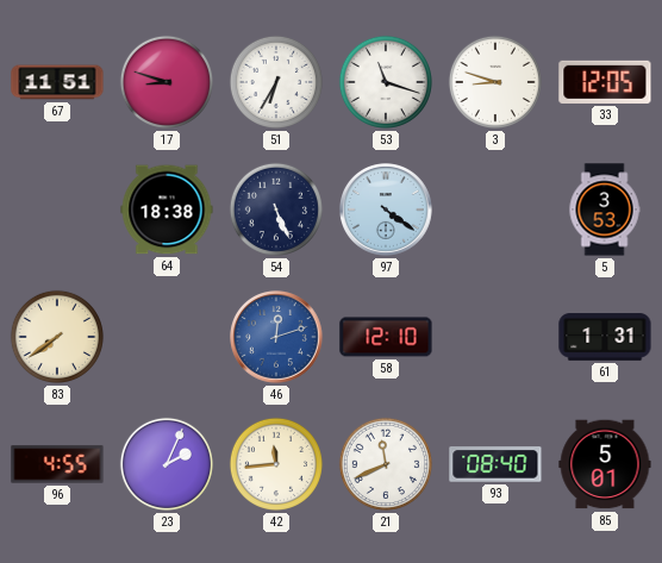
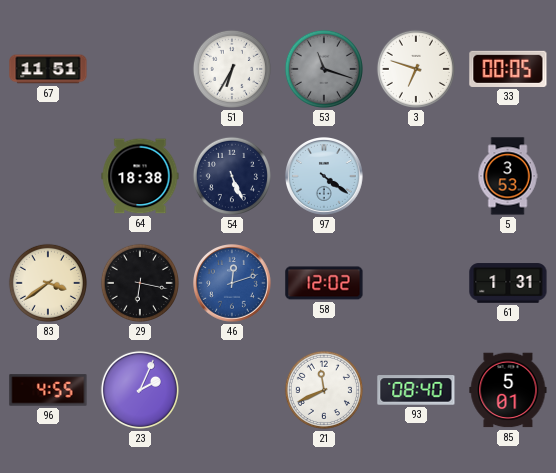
17: 8:48 -> none (167, 82)
53 dial: white -> grey (324, 69)
3: 8:48 -> 6:48 (416, 69)
33: 12:05 -> 00:05 (508, 69)
83: 7:39 -> 3:39 (48, 283)
29: none -> 6:17 (140, 283)
58: 12:10 -> 12:02 (324, 283)
42: 11:44 -> none (276, 464)
